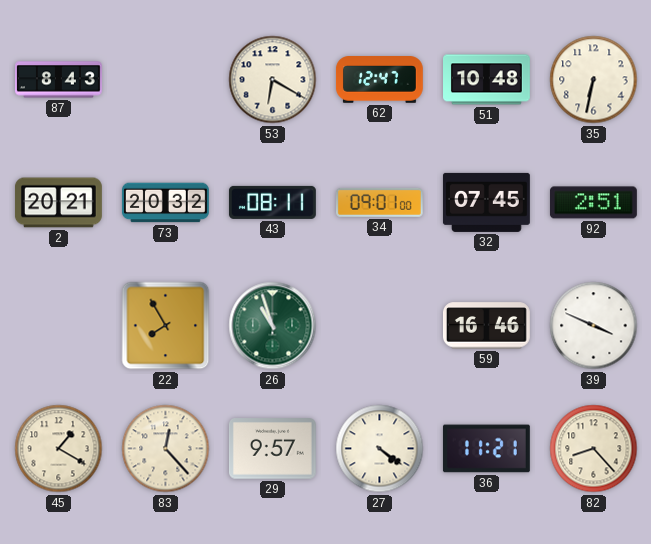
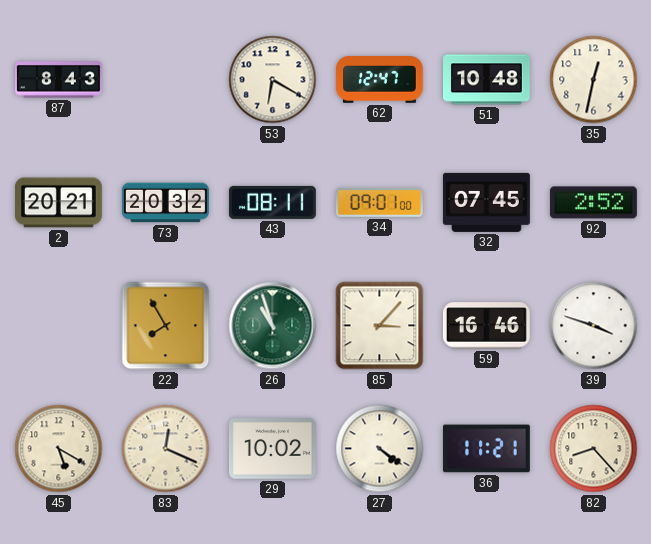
35: 6:32 -> 12:32 (594, 80)
92: 2:51 -> 2:52 (593, 203)
85: none -> 3:07 (380, 326)
39: 3:49 -> 3:48 (594, 326)
45: 1:20 -> 5:20 (59, 449)
83: 12:23 -> 12:19 (166, 449)
29: 9:57 -> 10:02 (272, 449)
